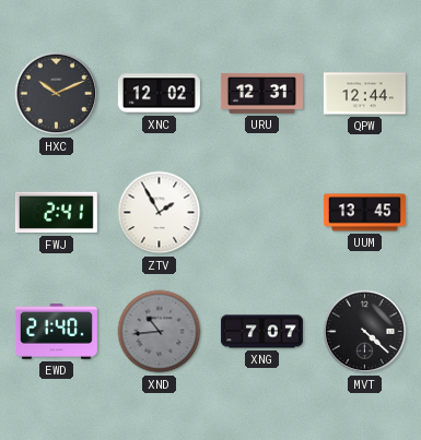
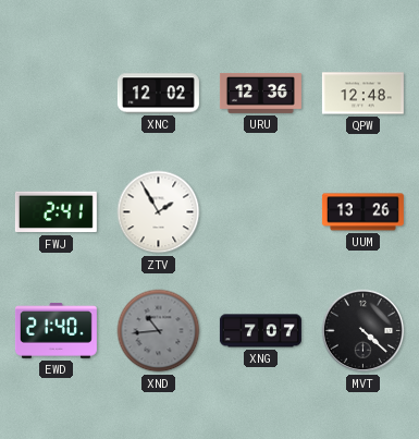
HXC: 10:11 -> none (57, 94)
URU: 12:31 -> 12:36 (260, 94)
QPW: 12:44 -> 12:48 (362, 94)
UUM: 13:45 -> 13:26 (362, 212)
